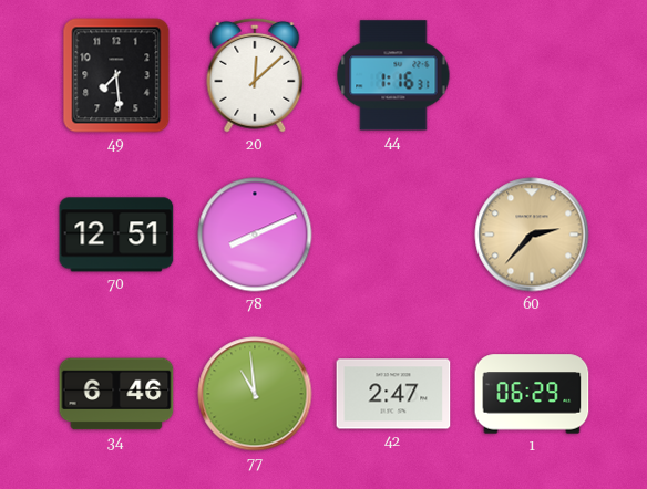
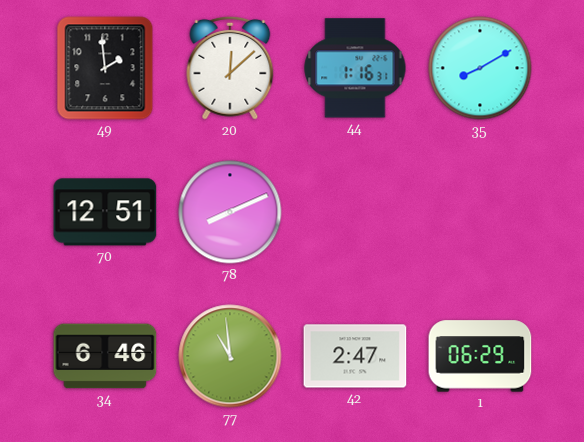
49: 7:29 -> 1:59 (105, 68)
35: none -> 8:10 (480, 68)
60: 2:37 -> none (532, 235)
